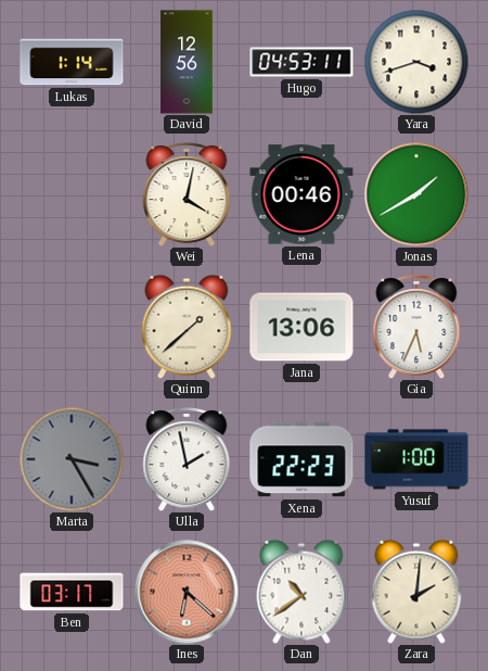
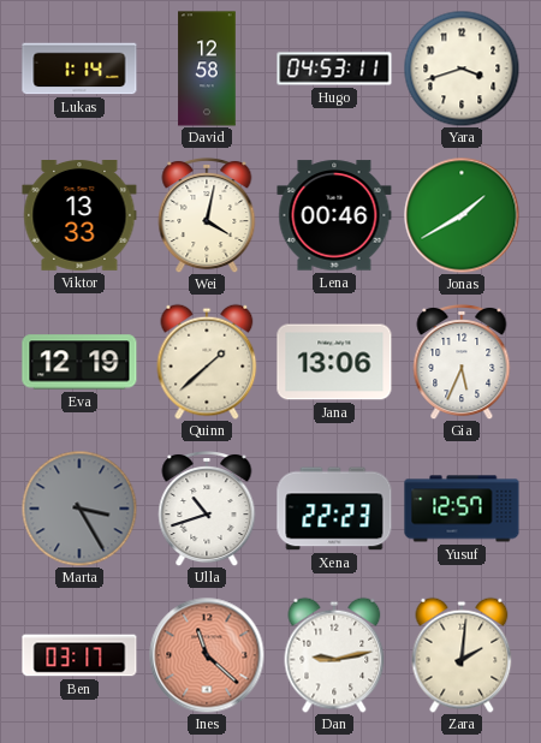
David: 12:56 -> 12:58 (207, 69)
Viktor: none -> 13:33 (79, 216)
Eva: none -> 12:19 (79, 362)
Ulla: 1:58 -> 10:42 (207, 509)
Yusuf: 1:00 -> 12:57 (462, 509)
Ines: 6:22 -> 11:22 (207, 655)
Dan: 10:39 -> 9:13 (334, 655)
